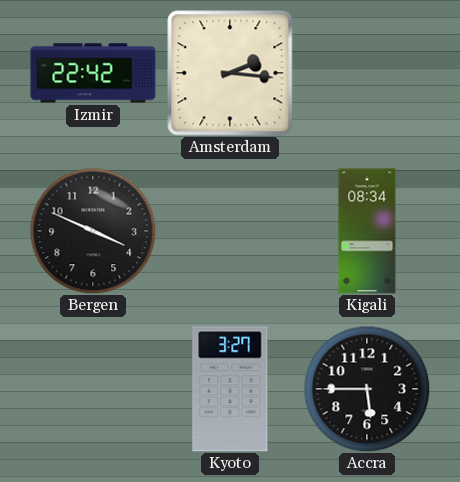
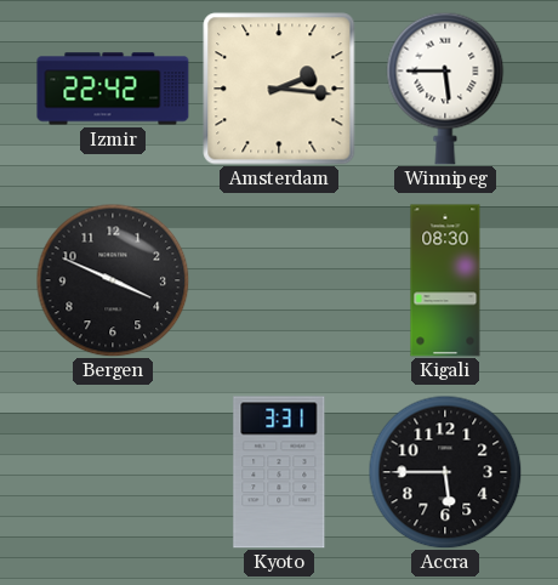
Winnipeg: none -> 5:45 (445, 89)
Kigali: 08:34 -> 08:30 (445, 280)
Kyoto: 3:27 -> 3:31 (279, 472)
